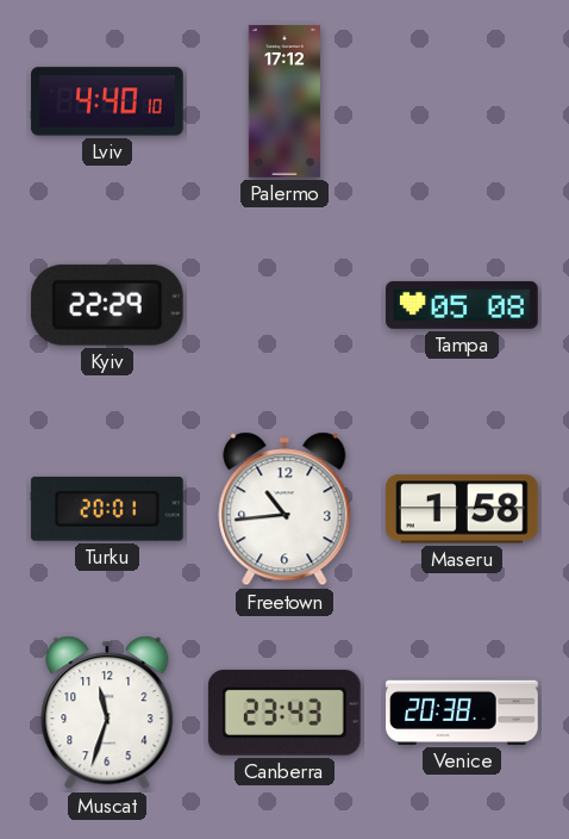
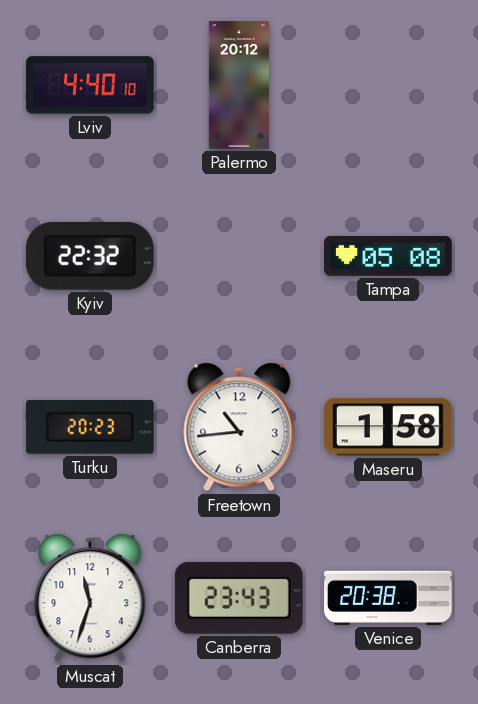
Palermo: 17:12 -> 20:12 (239, 85)
Kyiv: 22:29 -> 22:32 (90, 256)
Turku: 20:01 -> 20:23 (90, 427)
